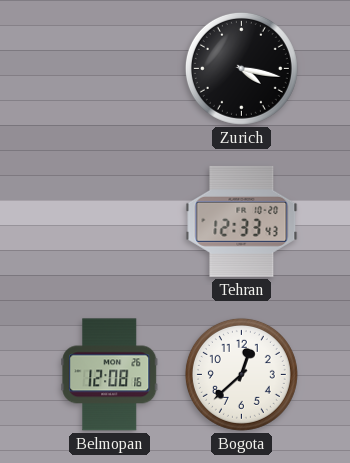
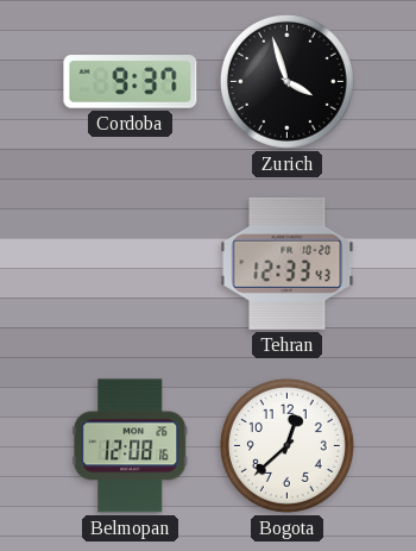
Cordoba: none -> 9:37 (131, 82)
Zurich: 4:17 -> 3:57 (286, 81)
